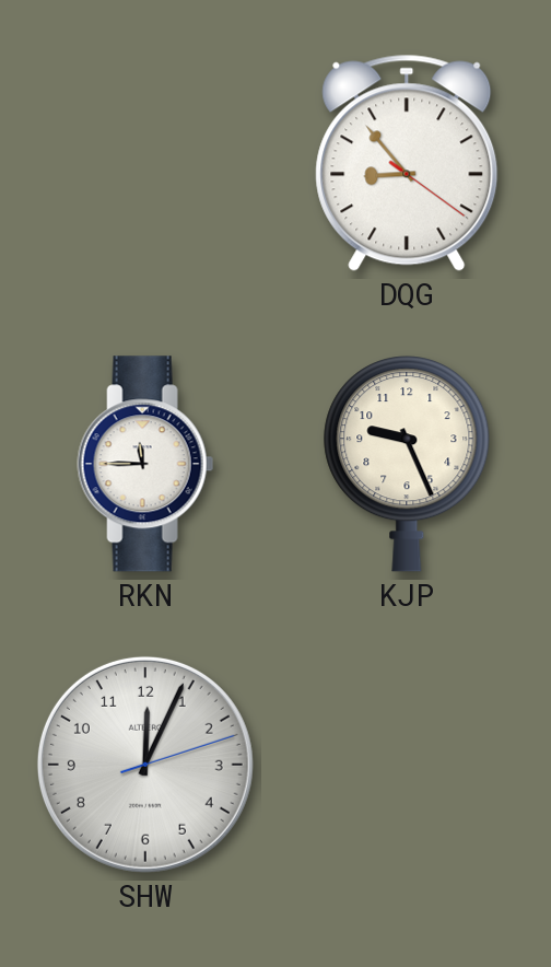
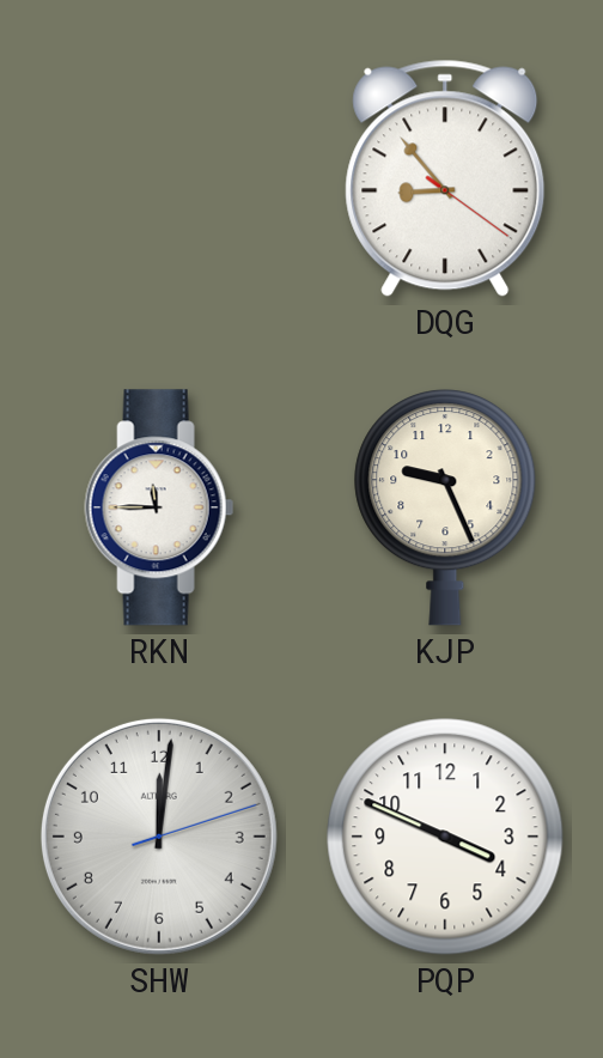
SHW: 12:04 -> 12:01 (159, 837)
PQP: none -> 3:49 (445, 837)
